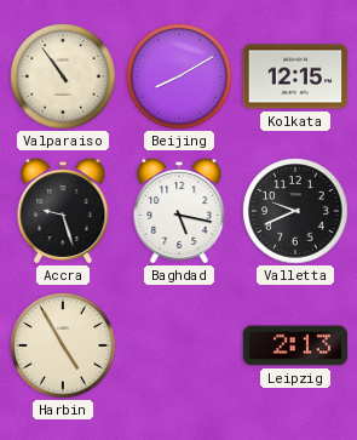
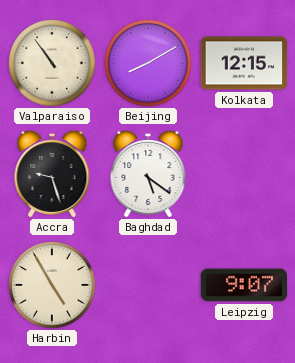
Baghdad: 5:17 -> 5:21 (148, 173)
Valletta: 9:41 -> none (295, 211)
Leipzig: 2:13 -> 9:07 (244, 285)
